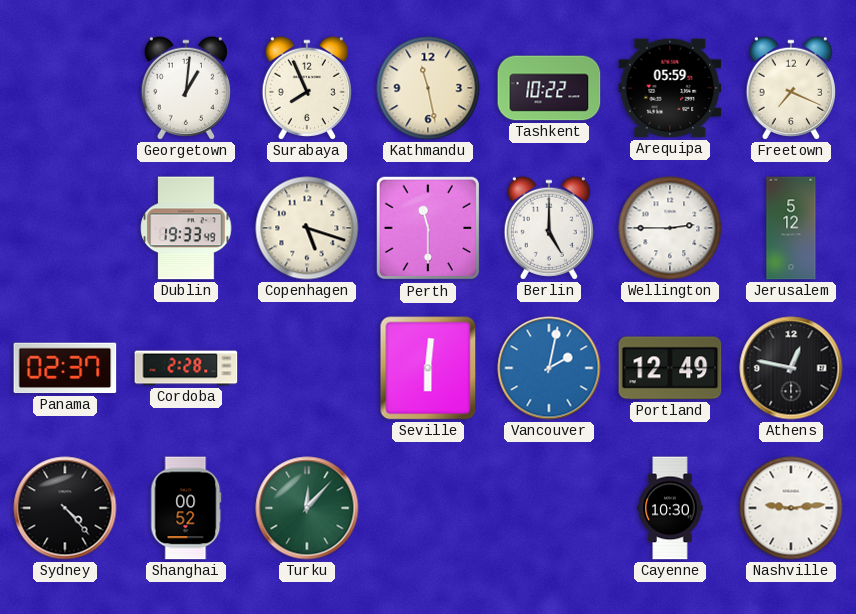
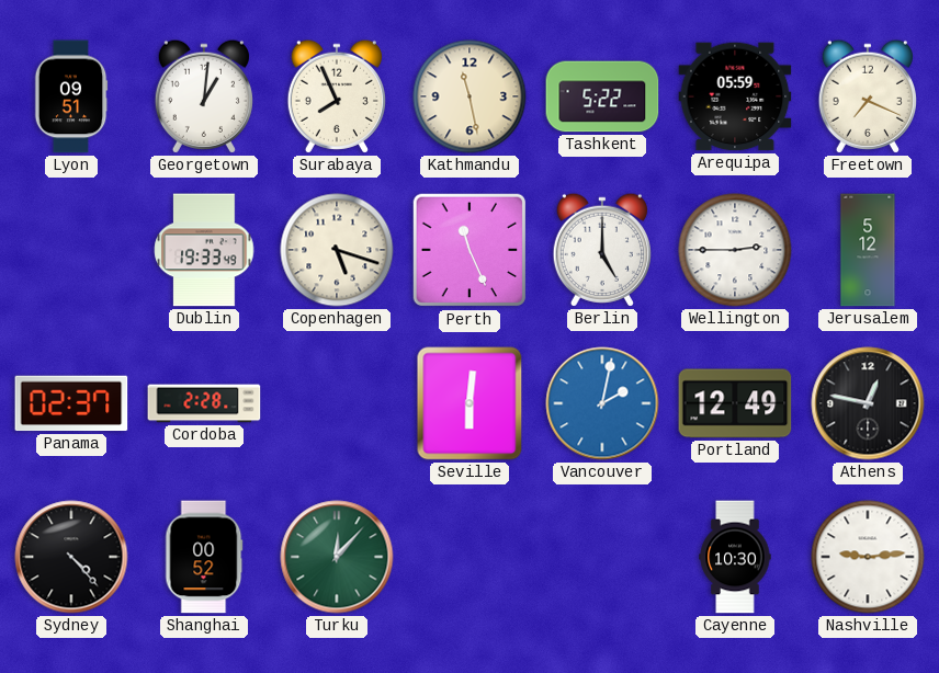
Lyon: none -> 09:51 (71, 96)
Tashkent: 10:22 -> 5:22 (602, 96)
Perth: 11:30 -> 11:26 (470, 250)
